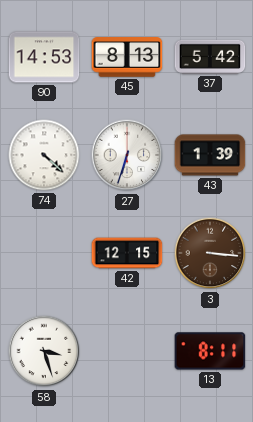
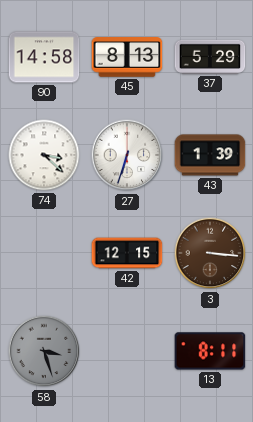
90: 14:53 -> 14:58 (44, 57)
37: 5:42 -> 5:29 (210, 57)
74: 4:22 -> 3:22 (44, 155)
58 dial: white -> grey (44, 351)
